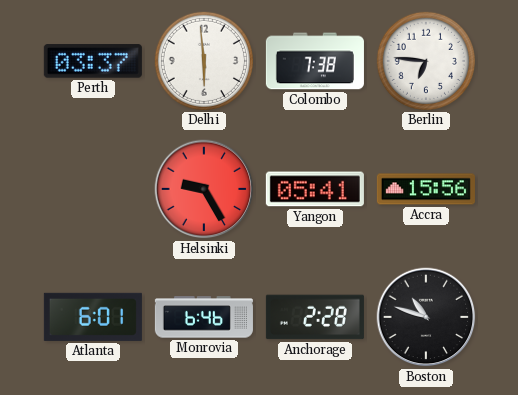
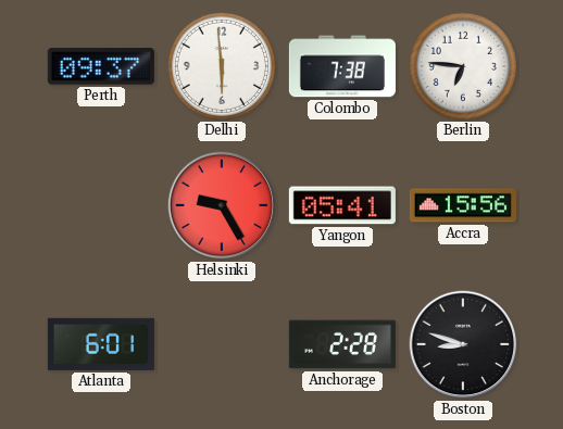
Perth: 03:37 -> 09:37 (101, 66)
Monrovia: 6:46 -> none (204, 317)
Boston: 10:48 -> 8:48 (463, 344)
